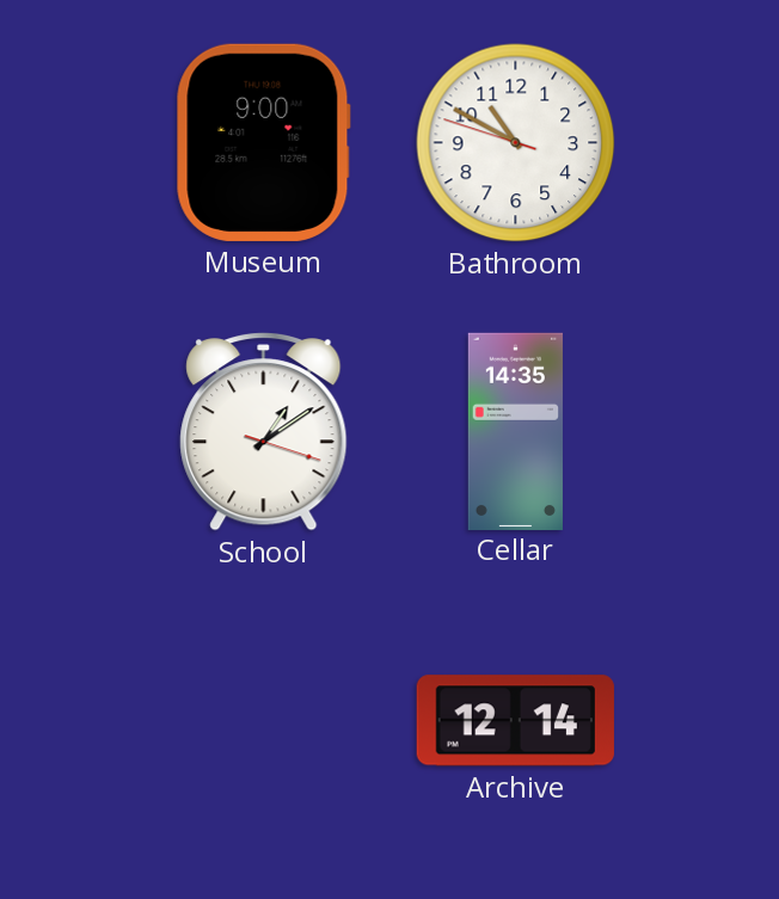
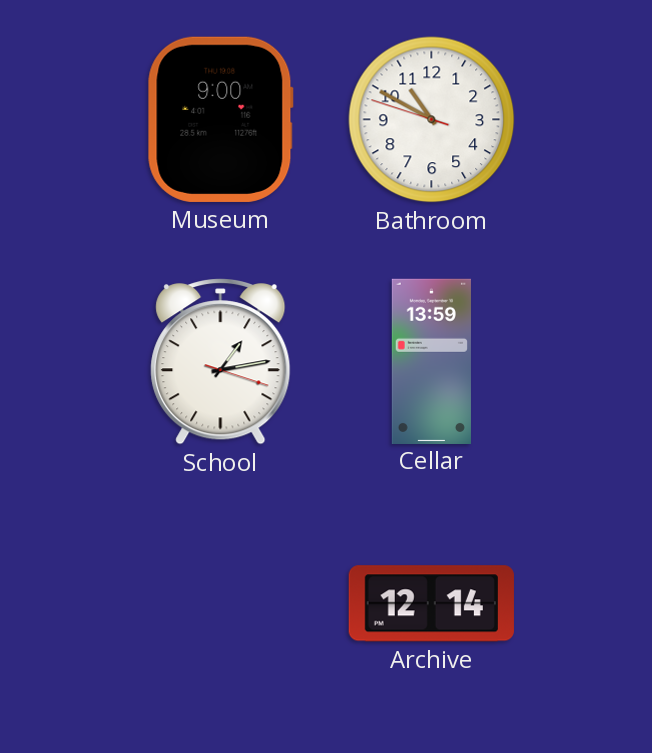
School: 1:09 -> 1:13 (221, 362)
Cellar: 14:35 -> 13:59 (431, 361)
